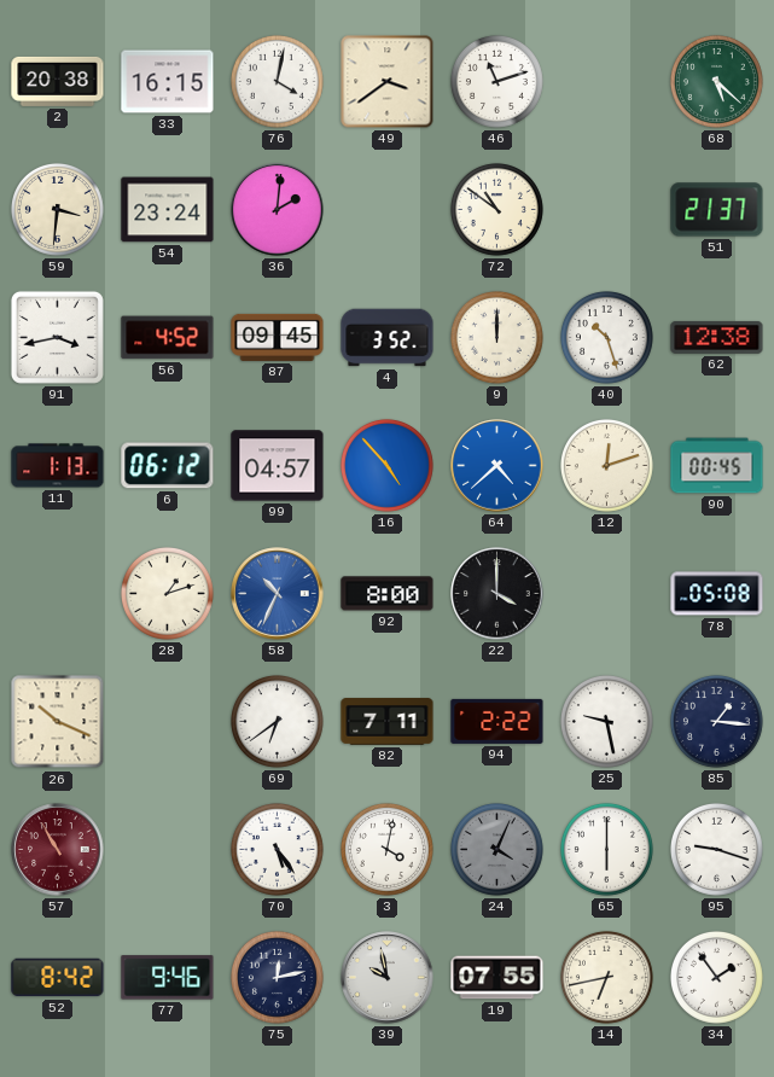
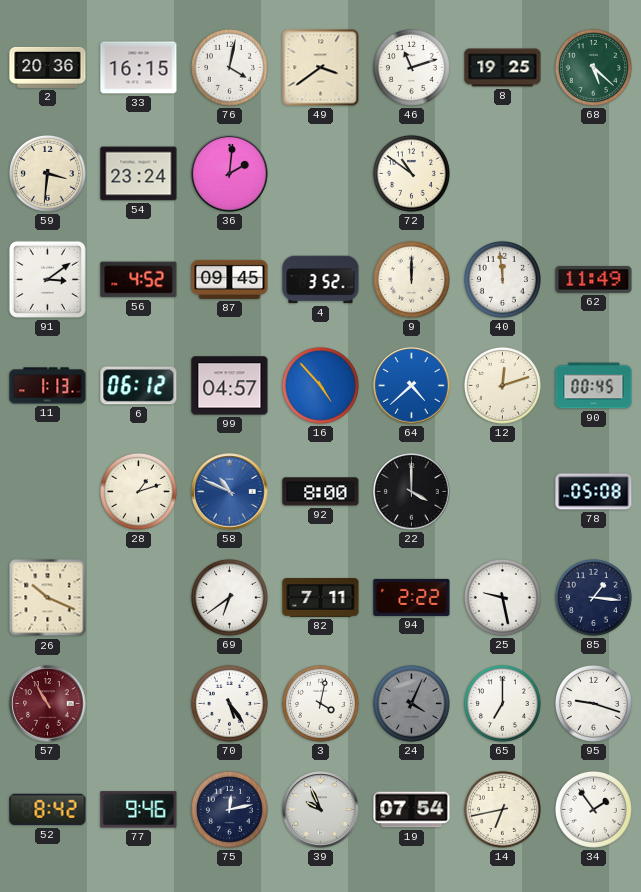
2: 20:38 -> 20:36 (48, 67)
8: none -> 19:25 (503, 68)
51: 21:37 -> none (717, 210)
91: 3:43 -> 3:09 (47, 279)
40: 10:27 -> 11:59 (502, 279)
62: 12:38 -> 11:49 (594, 279)
58: 10:34 -> 10:49 (230, 492)
65: 6:00 -> 7:00 (502, 703)
39: 9:58 -> 9:56 (321, 810)
19: 07:55 -> 07:54 (412, 810)
